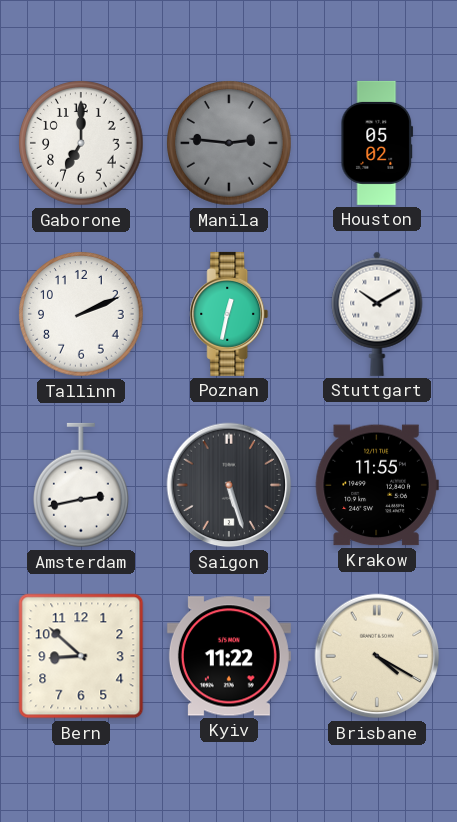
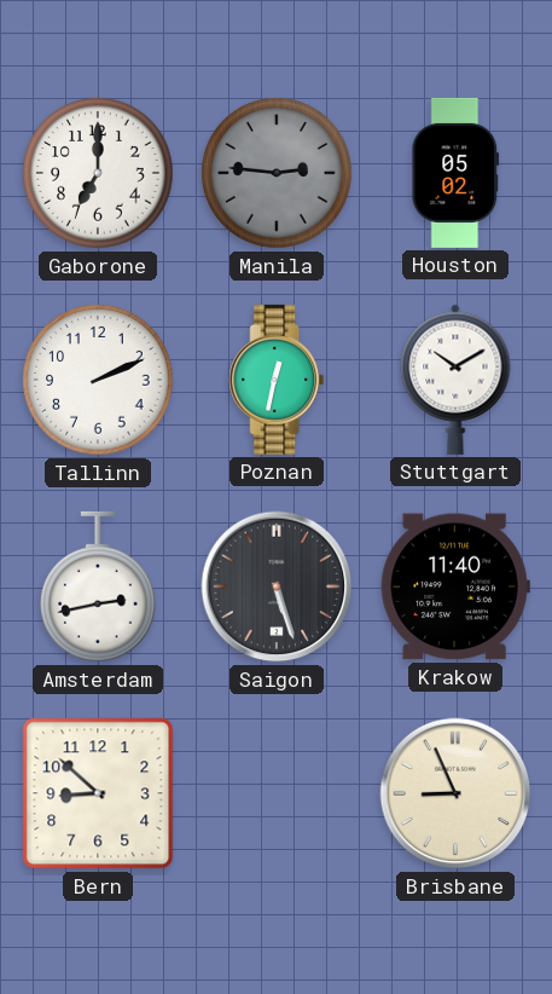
Krakow: 11:55 -> 11:40 (455, 586)
Kyiv: 11:22 -> none (229, 656)
Brisbane: 4:20 -> 8:56 (455, 793)
